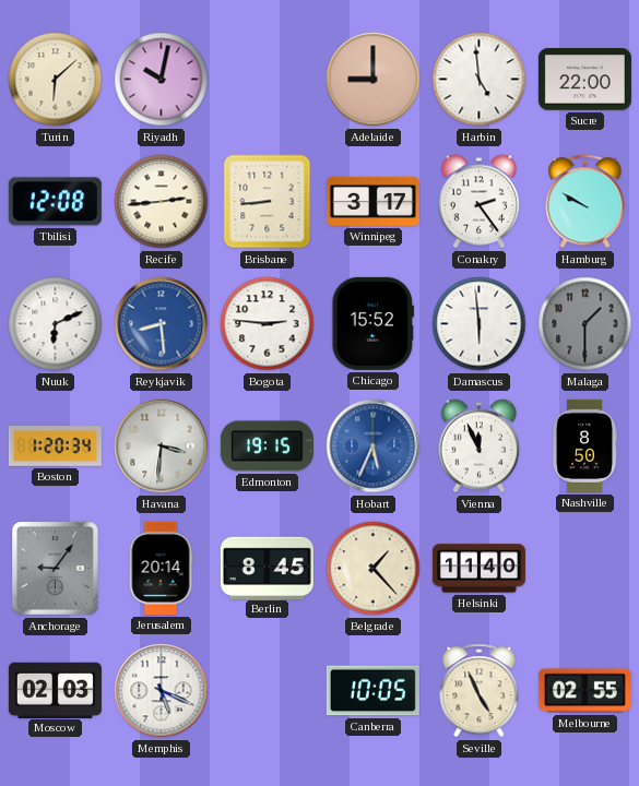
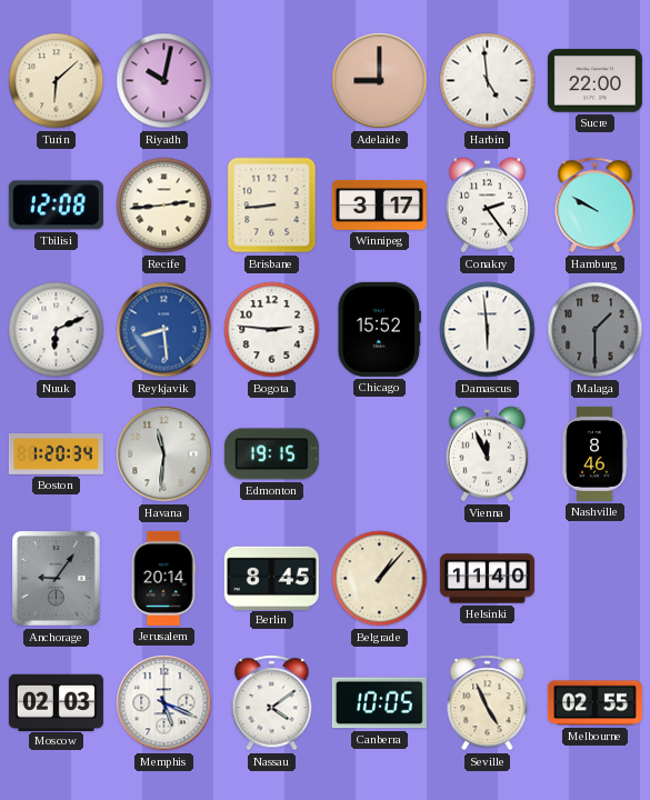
Havana: 3:31 -> 11:31 (164, 454)
Hobart: 5:34 -> none (374, 446)
Nashville: 8:50 -> 8:46 (593, 453)
Belgrade: 1:23 -> 1:07 (380, 579)
Nassau: none -> 4:09 (272, 703)
